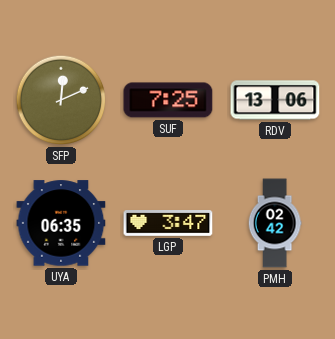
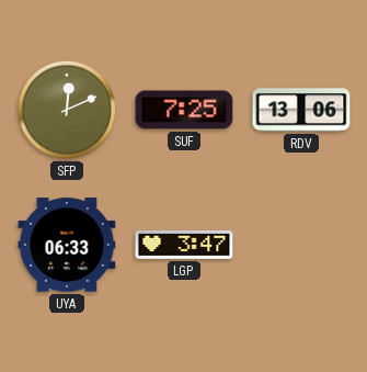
UYA: 06:35 -> 06:33 (67, 245)
PMH: 02:42 -> none (275, 223)
